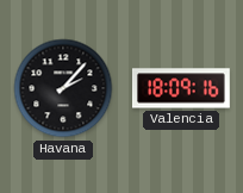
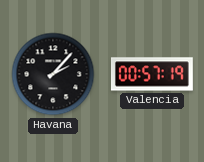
Valencia: 18:09 -> 00:57 (152, 74)
